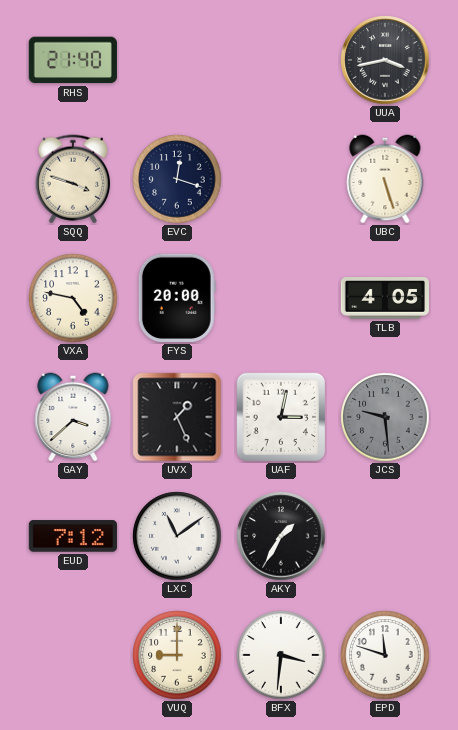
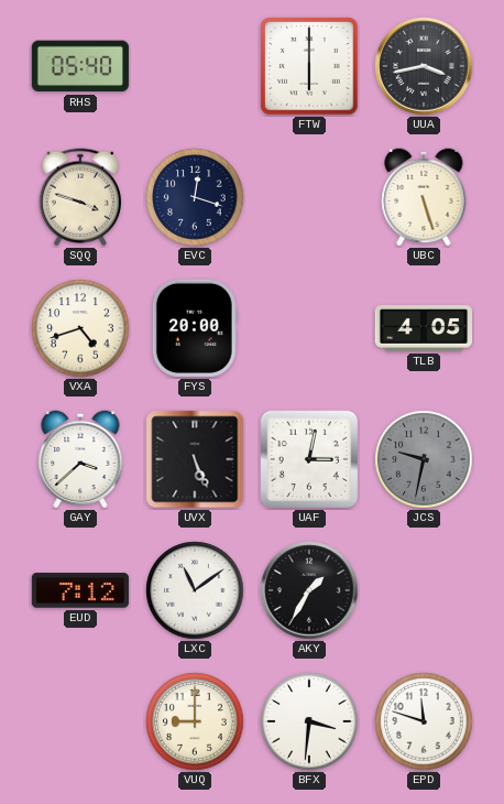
RHS: 21:40 -> 05:40 (80, 66)
FTW: none -> 6:00 (309, 66)
VXA: 4:47 -> 4:42 (80, 328)
UVX: 1:26 -> 5:26 (195, 459)
JCS: 9:29 -> 9:32 (424, 459)
